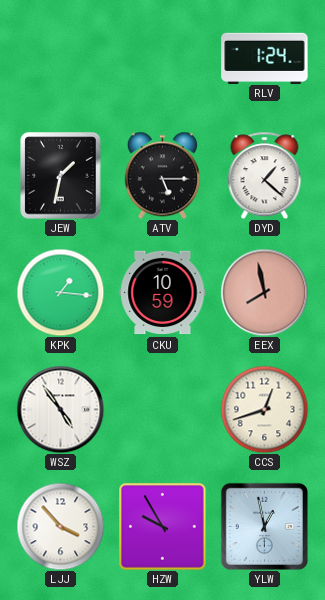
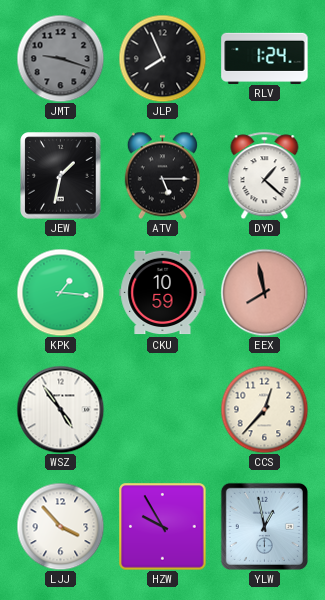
JMT: none -> 9:18 (60, 58)
JLP: none -> 7:56 (162, 58)
CCS: 12:42 -> 12:37 (264, 409)
